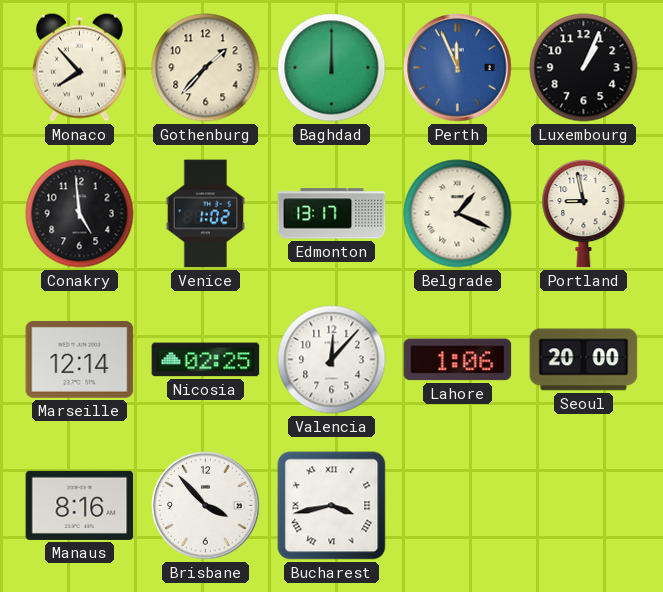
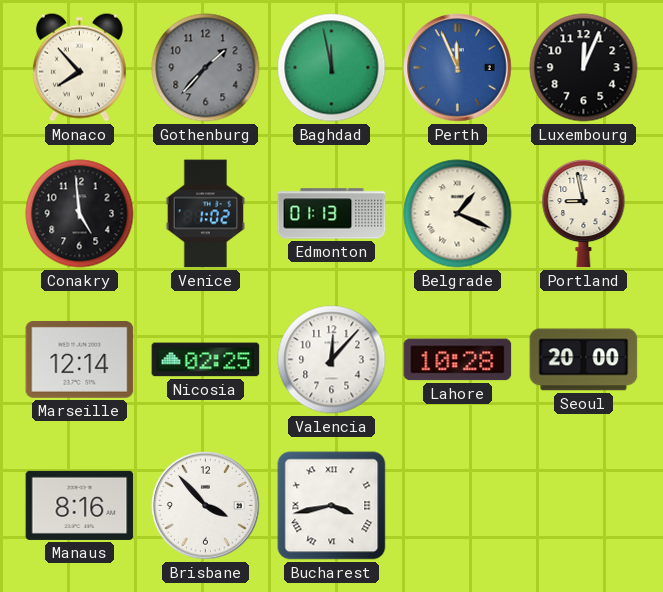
Gothenburg dial: cream -> grey (206, 68)
Baghdad: 12:00 -> 11:58 (332, 68)
Luxembourg: 1:04 -> 12:04 (584, 68)
Edmonton: 13:17 -> 01:13 (332, 214)
Lahore: 1:06 -> 10:28 (458, 360)
